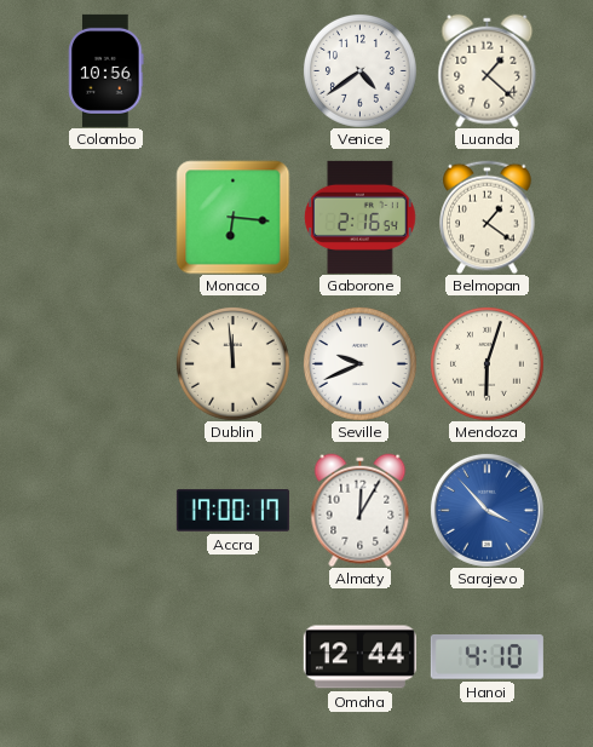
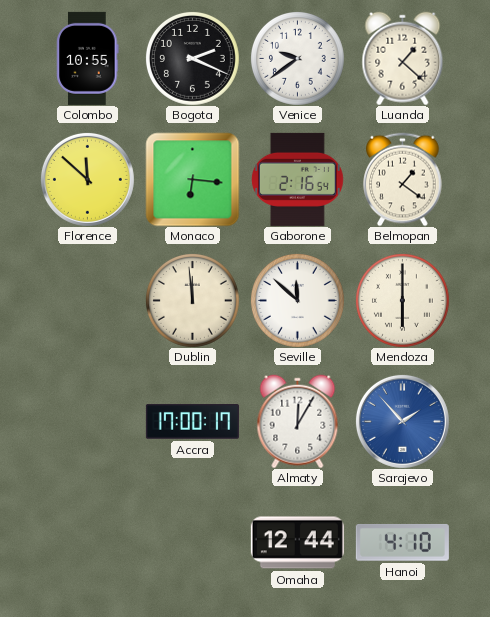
Colombo: 10:56 -> 10:55 (88, 58)
Bogota: none -> 2:19 (192, 58)
Venice: 4:39 -> 9:39 (297, 58)
Florence: none -> 11:52 (87, 179)
Seville: 9:41 -> 11:52 (297, 300)
Mendoza: 6:03 -> 6:00 (402, 300)
Sarajevo: 3:53 -> 1:53 (402, 421)
